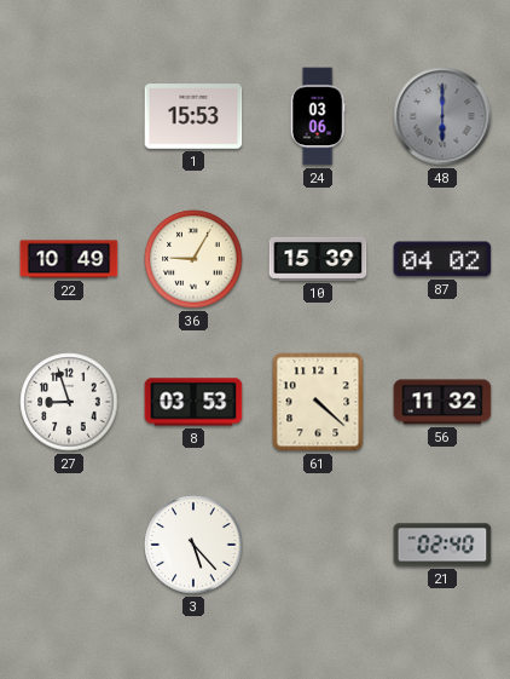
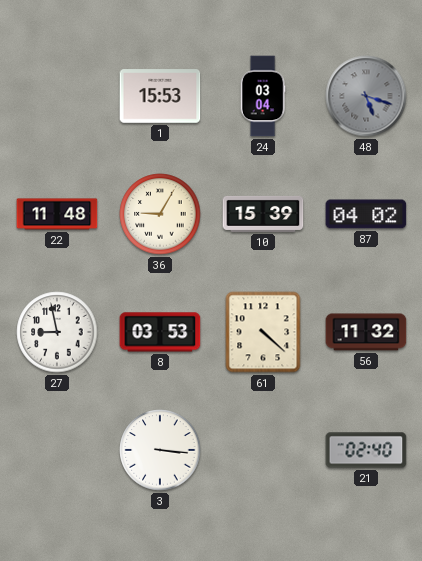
24: 03:06 -> 03:04 (263, 96)
48: 6:00 -> 5:18 (366, 96)
22: 10:49 -> 11:48 (57, 214)
27: 8:57 -> 8:58 (57, 332)
3: 5:23 -> 3:16 (160, 450)
